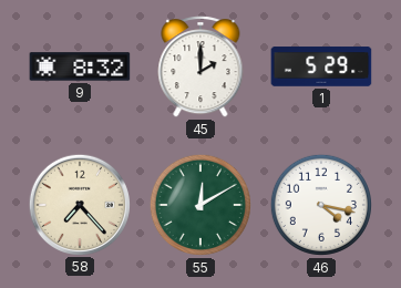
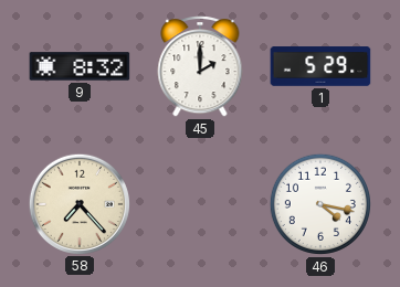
55: 12:10 -> none (200, 205)
